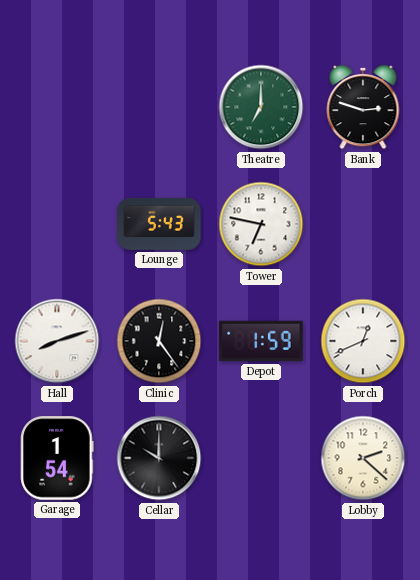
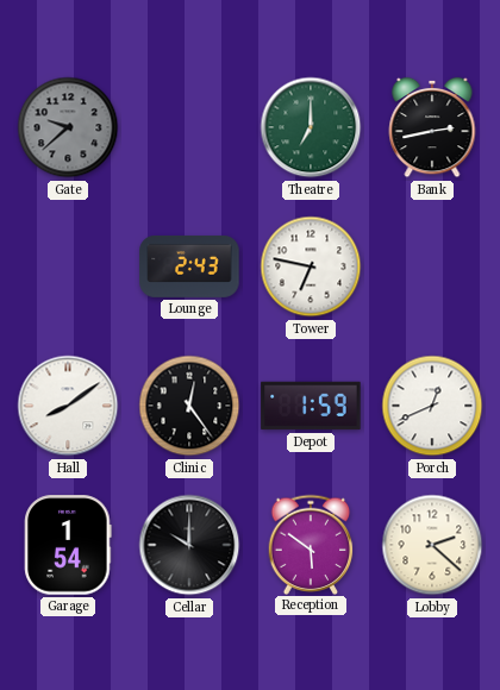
Gate: none -> 9:38 (68, 127)
Bank: 2:48 -> 2:43 (432, 127)
Lounge: 5:43 -> 2:43 (189, 266)
Hall: 8:12 -> 8:09 (68, 406)
Reception: none -> 5:51 (311, 544)
